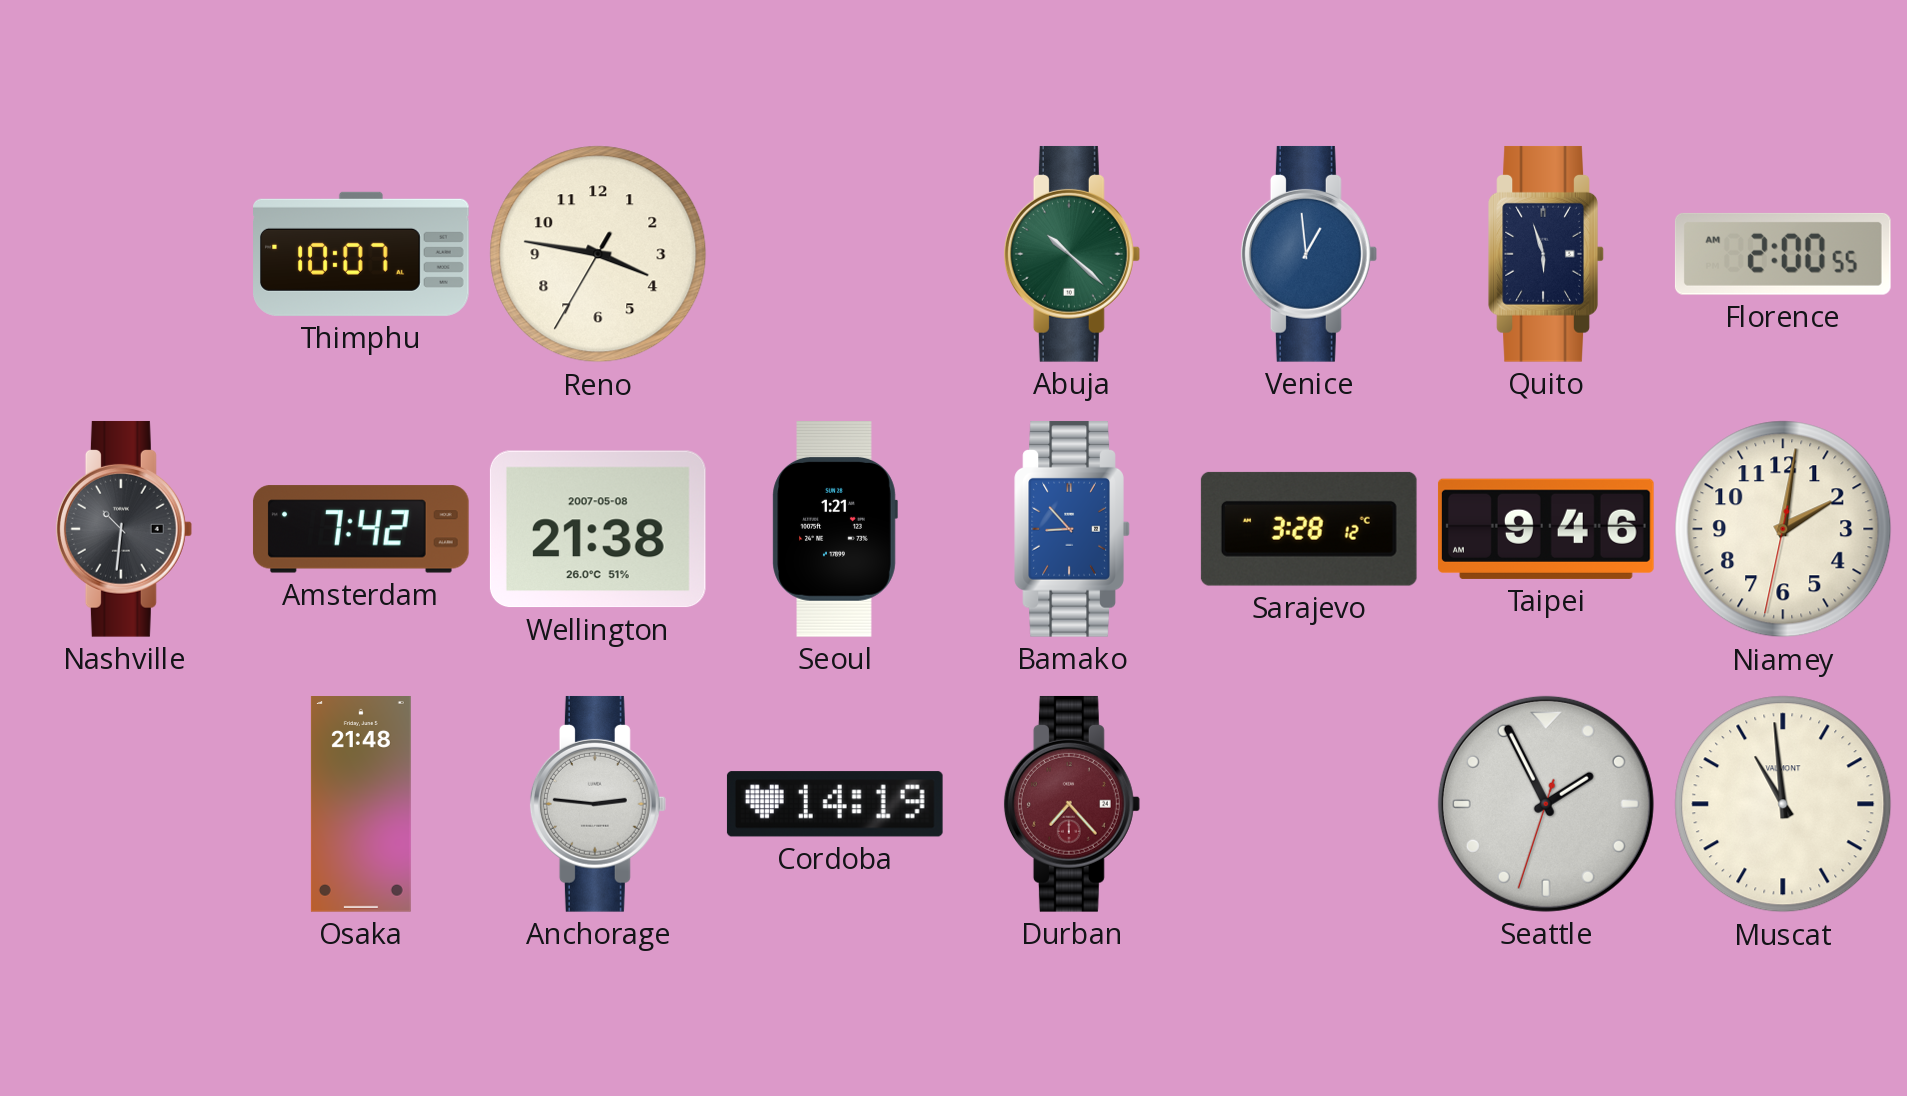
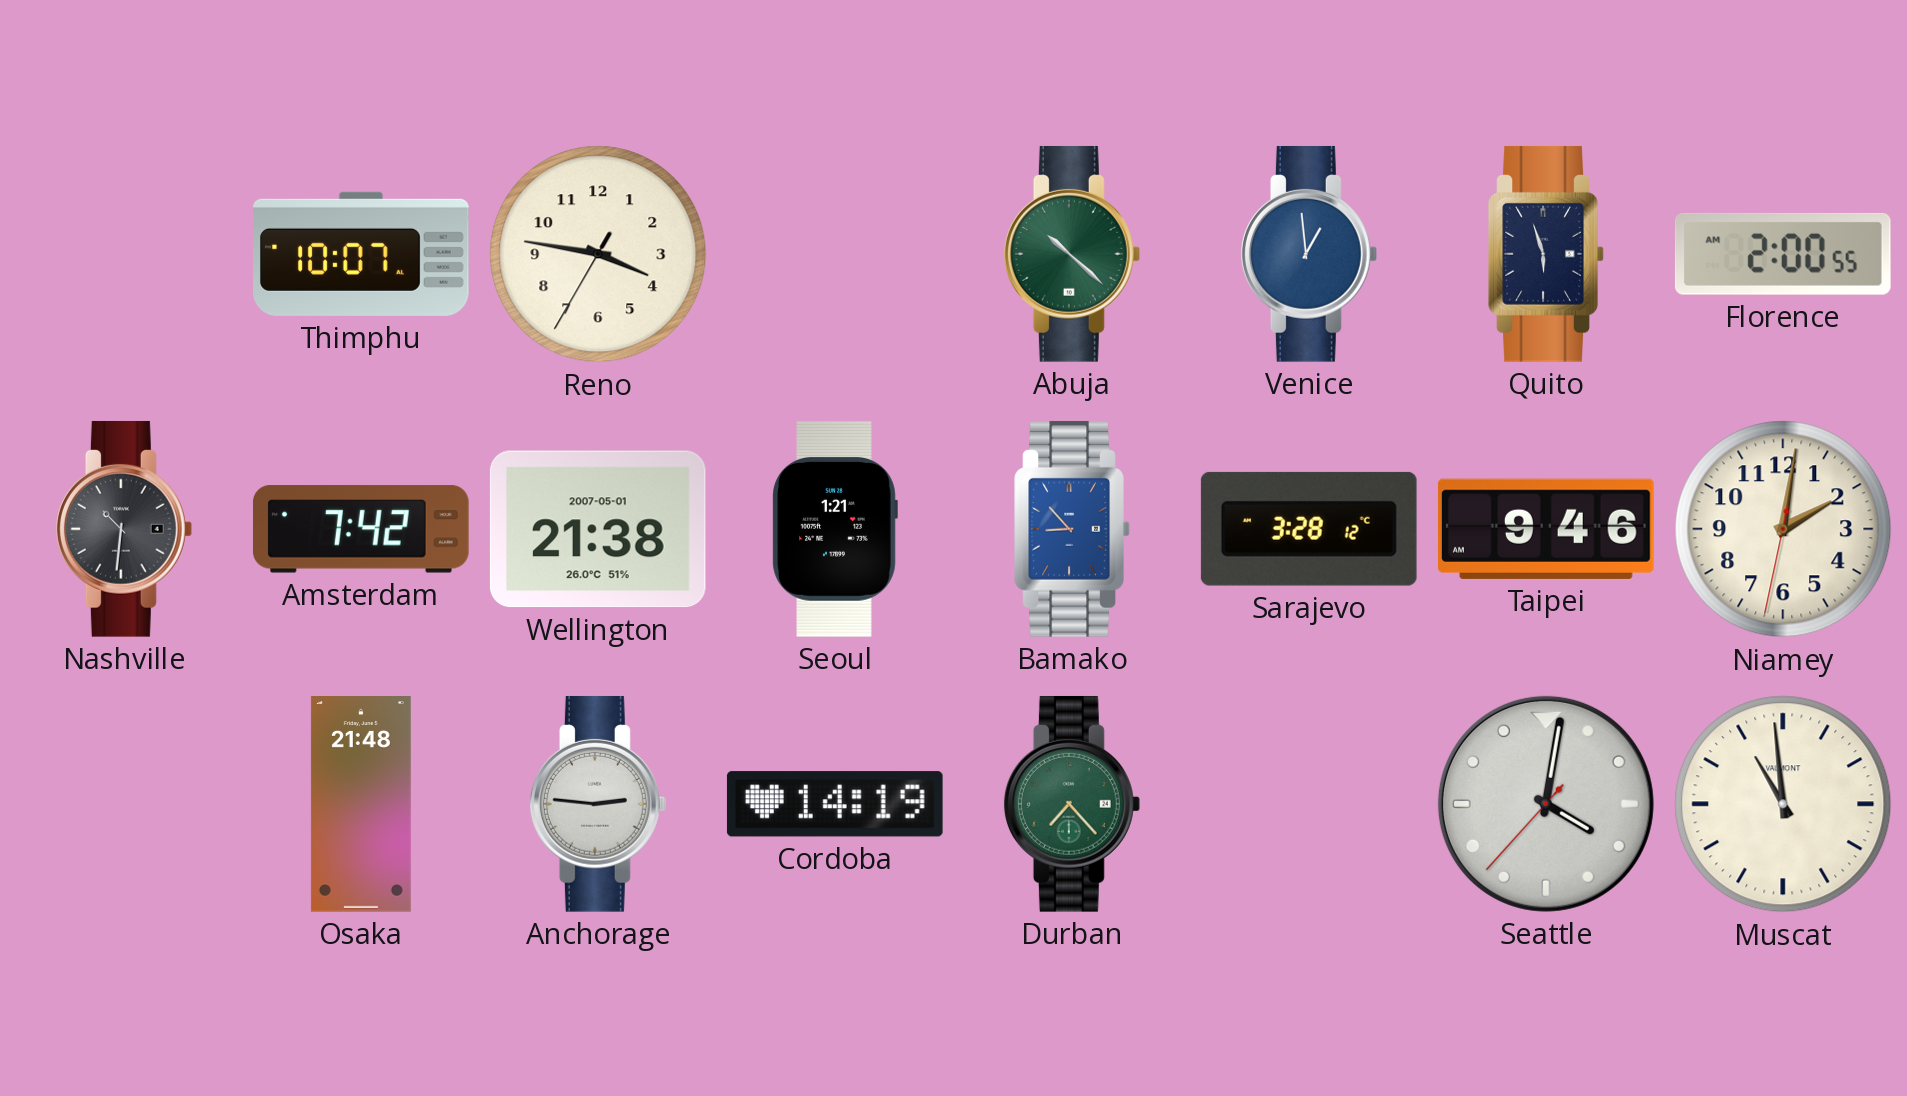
Wellington date: 2007-05-08 -> 2007-05-01 (598, 529)
Durban dial: burgundy -> green (1072, 804)
Seattle: 1:55 -> 4:01 (1546, 804)
